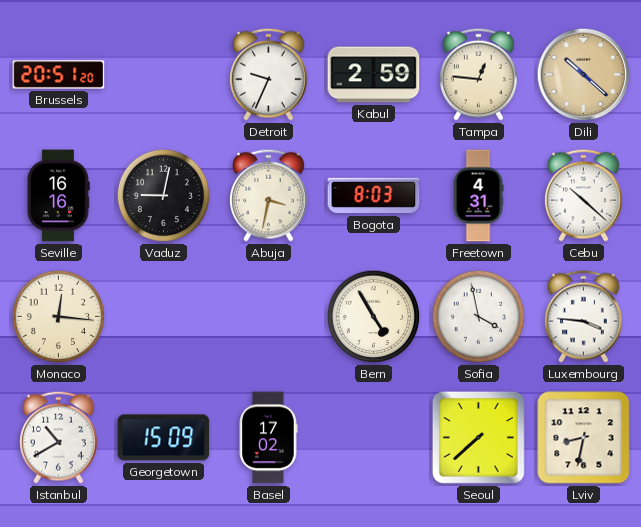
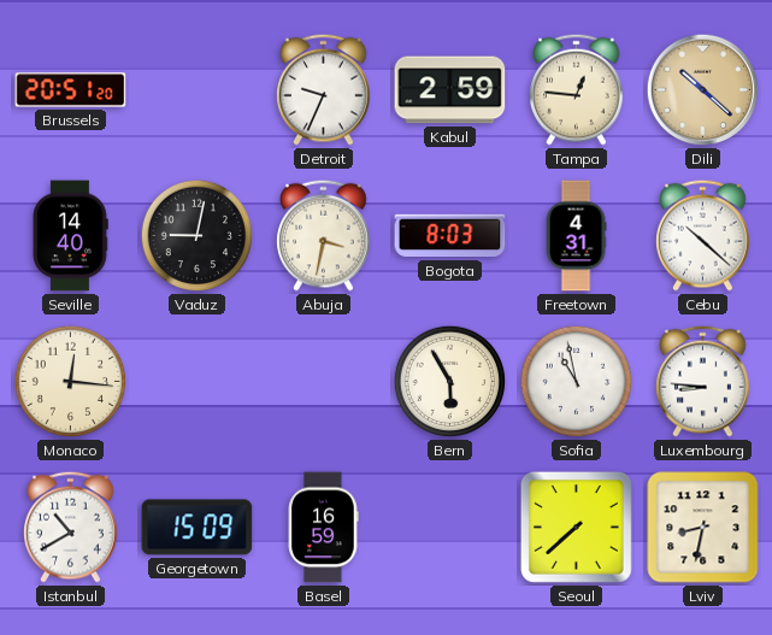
Seville: 16:16 -> 14:40 (70, 236)
Bern: 4:55 -> 5:55 (450, 382)
Sofia: 3:58 -> 10:58 (577, 382)
Luxembourg: 3:46 -> 8:46 (703, 381)
Basel: 17:02 -> 16:59 (323, 528)
